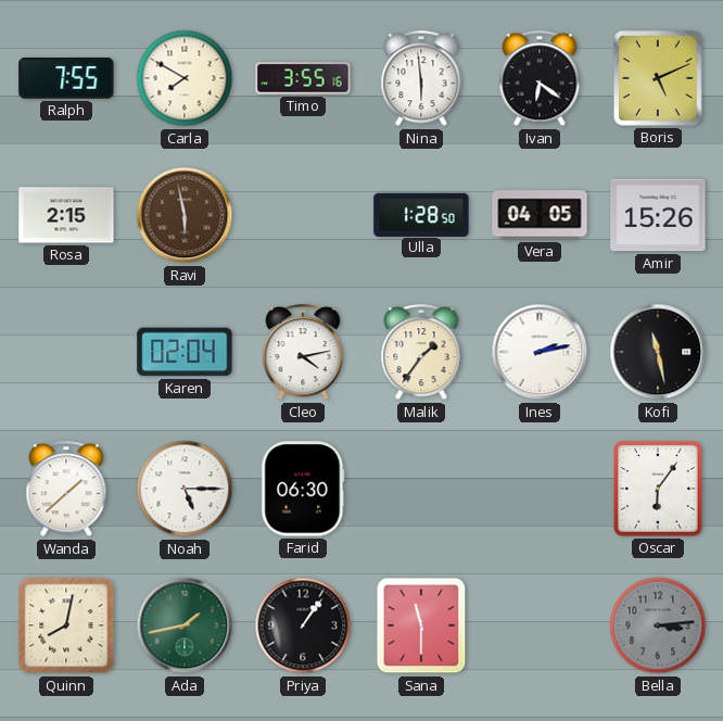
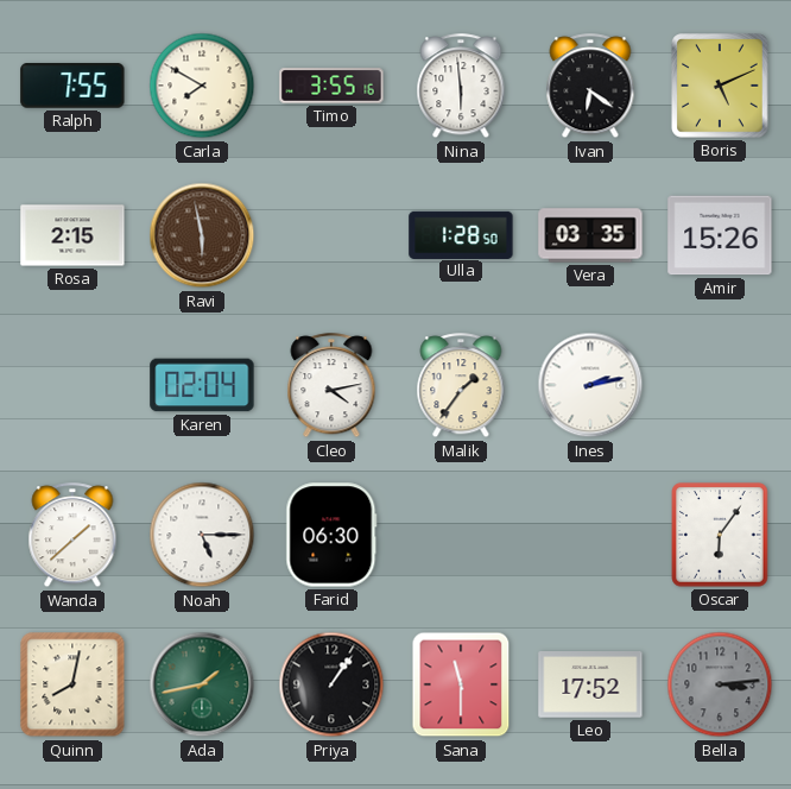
Vera: 04:05 -> 03:35 (590, 235)
Kofi: 11:28 -> none (658, 352)
Leo: none -> 17:52 (590, 684)
